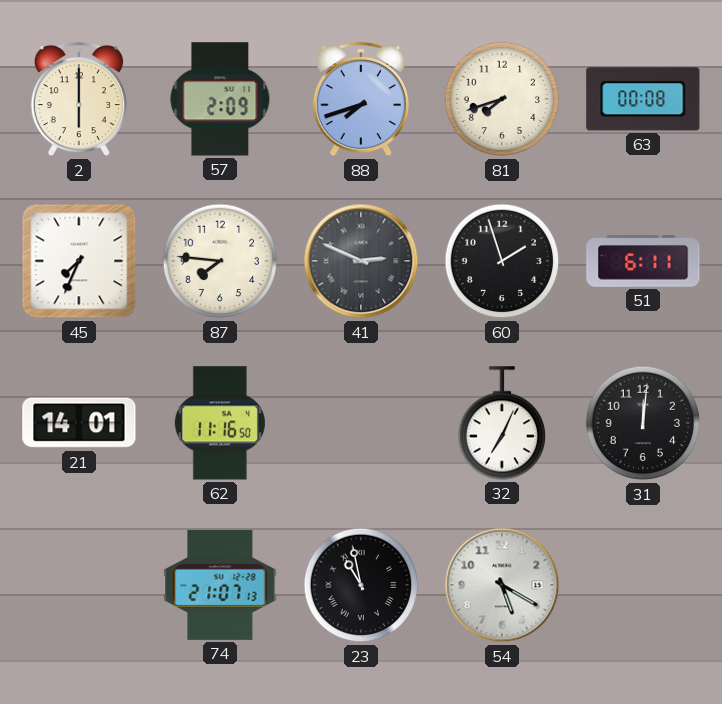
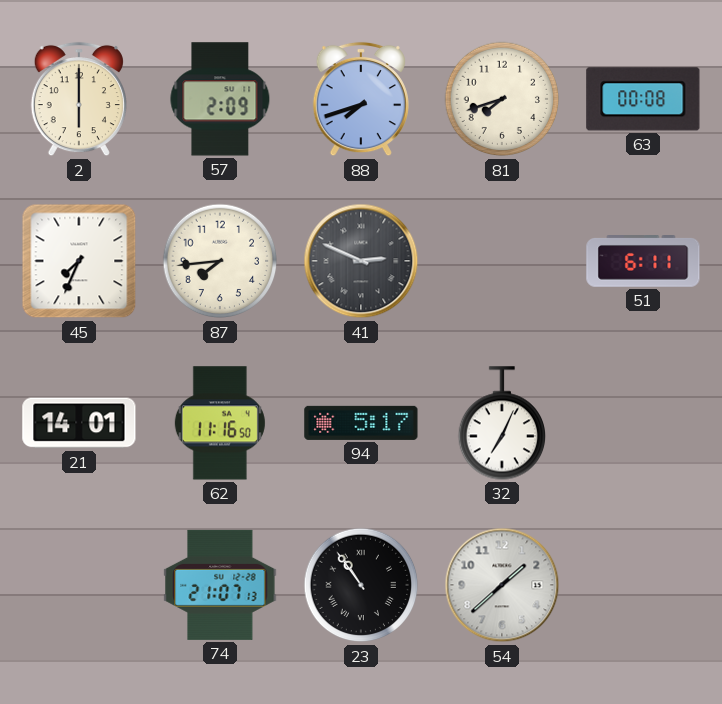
87: 7:46 -> 7:44 (220, 261)
60: 1:57 -> none (502, 261)
94: none -> 5:17 (361, 423)
31: 12:01 -> none (643, 423)
23: 10:58 -> 10:54 (361, 585)
54: 5:20 -> 1:38 (502, 585)
